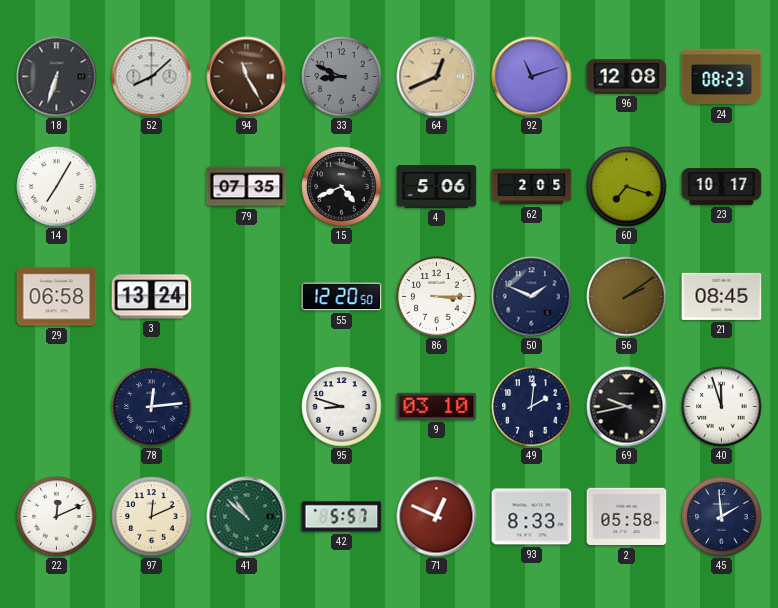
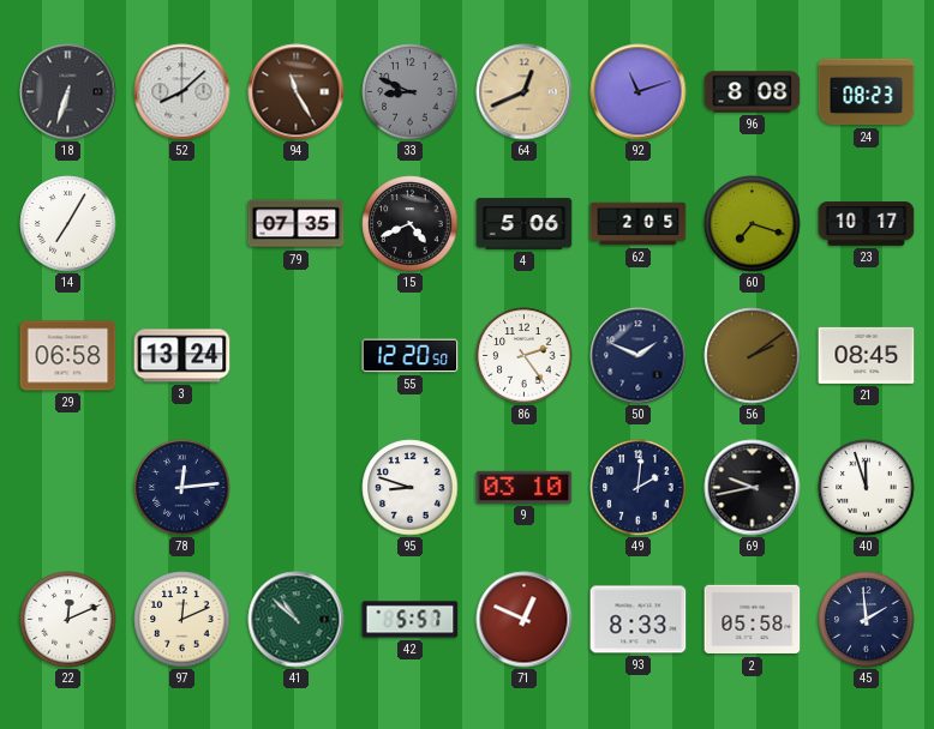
96: 12:08 -> 8:08 (753, 92)
86: 3:15 -> 2:24 (525, 356)
